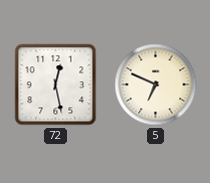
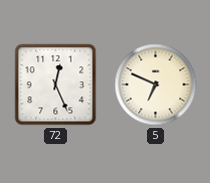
72: 12:28 -> 12:26 (56, 85)
